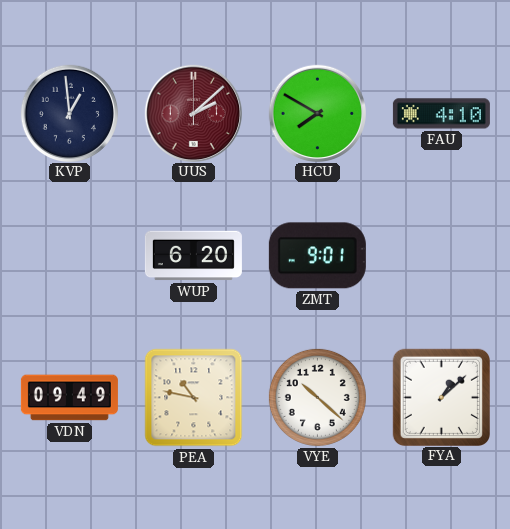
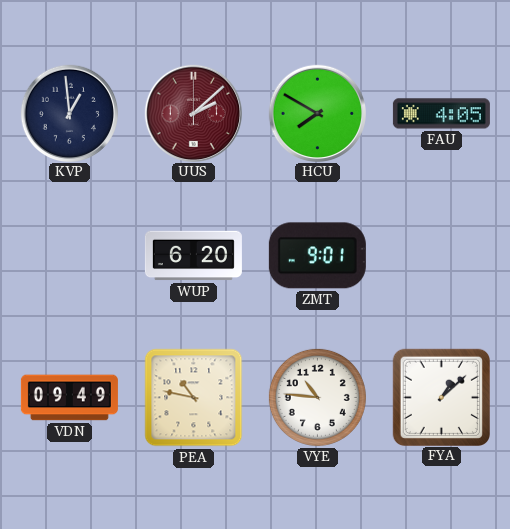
FAU: 4:10 -> 4:05 (441, 114)
VYE: 10:22 -> 10:46 (317, 397)
